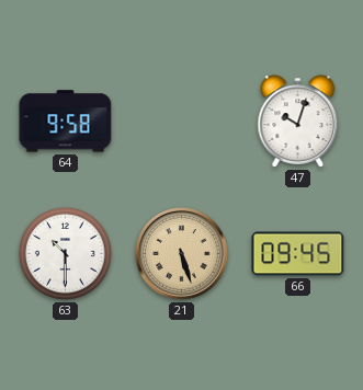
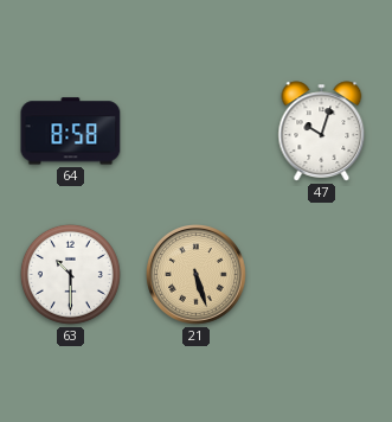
64: 9:58 -> 8:58 (71, 132)
66: 09:45 -> none (298, 254)
